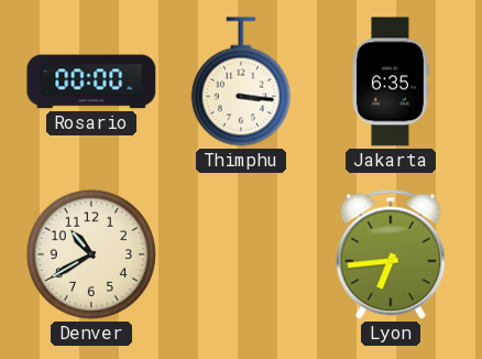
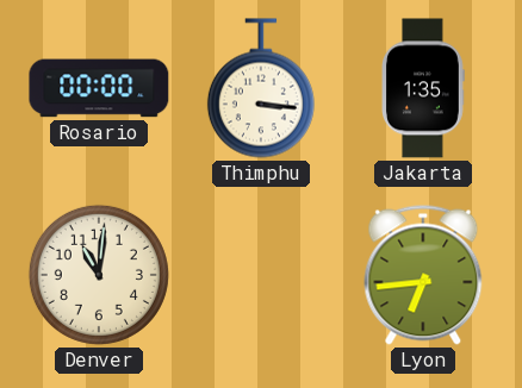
Jakarta: 6:35 -> 1:35 (423, 88)
Denver: 10:40 -> 11:01 (99, 275)
